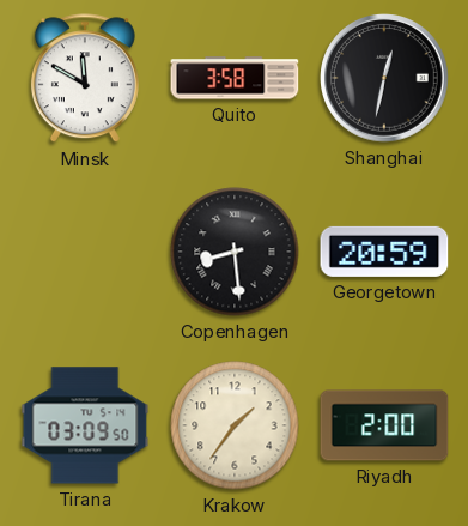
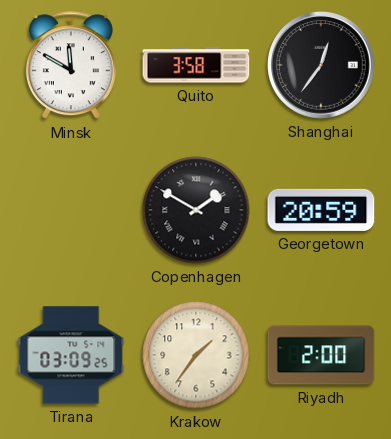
Shanghai: 12:32 -> 12:36 (321, 65)
Copenhagen: 8:29 -> 1:50 (196, 210)
Tirana: 03:09:50 -> 03:09:25 (71, 355)
